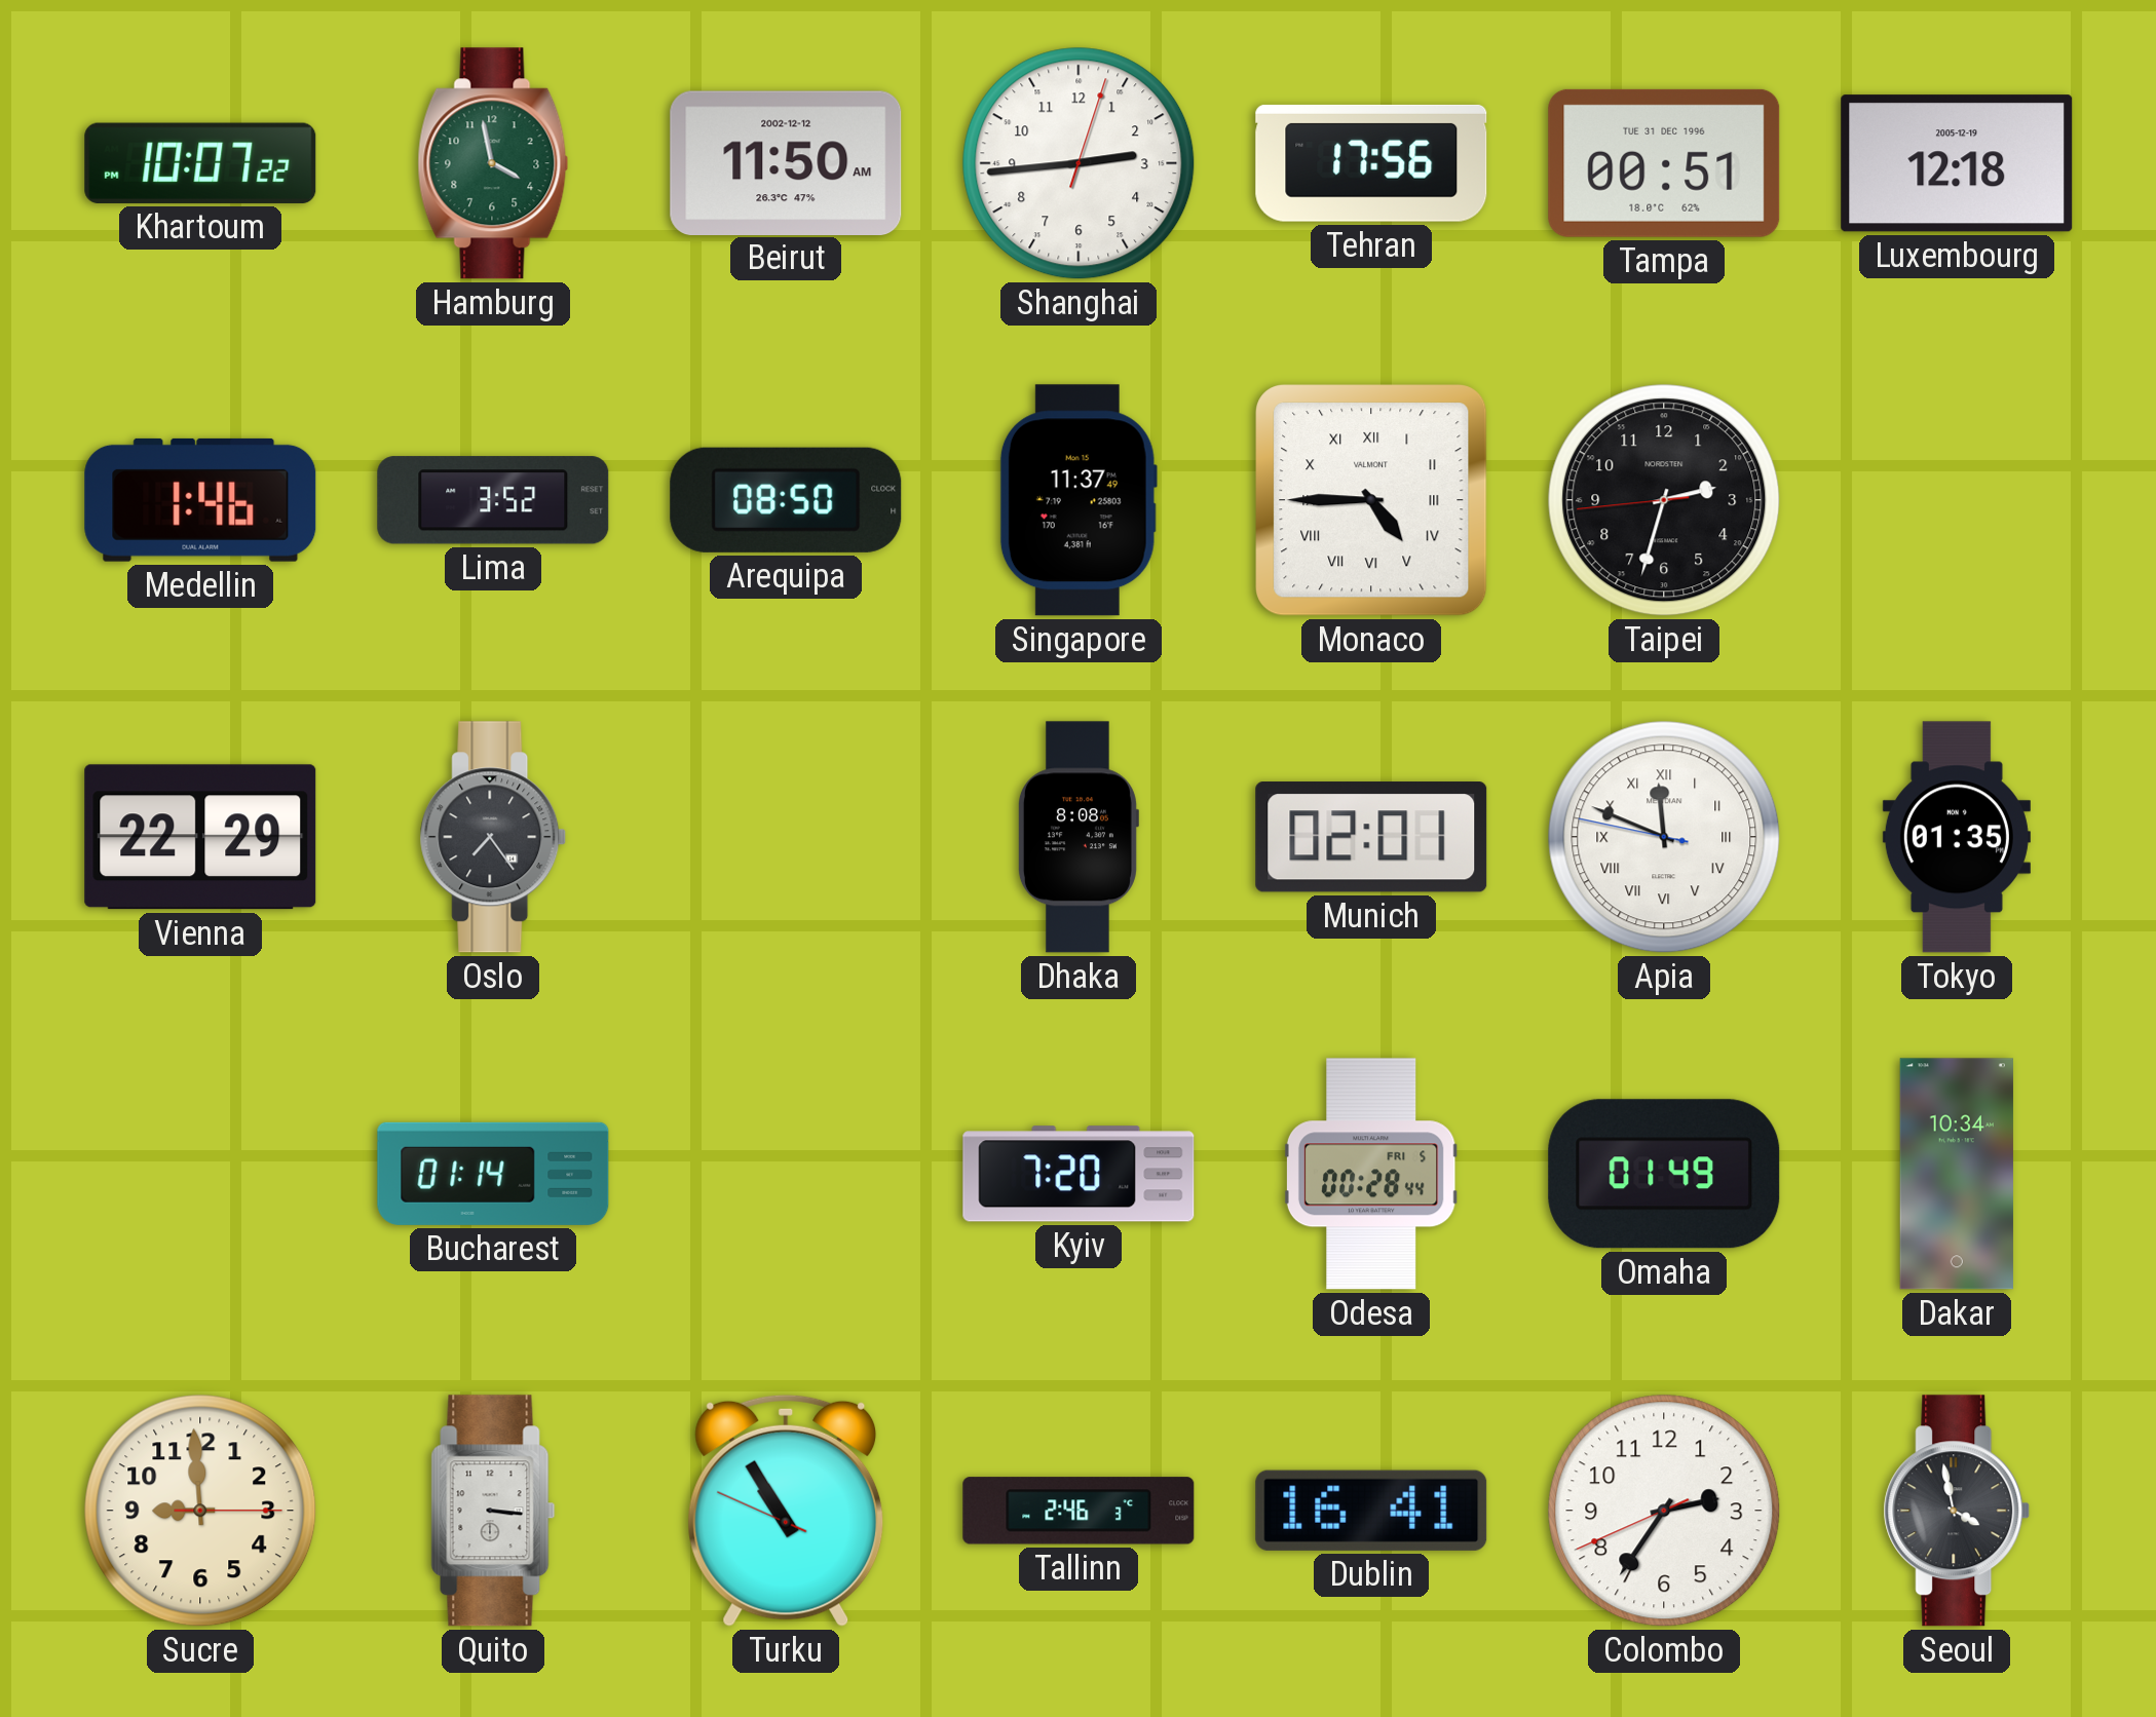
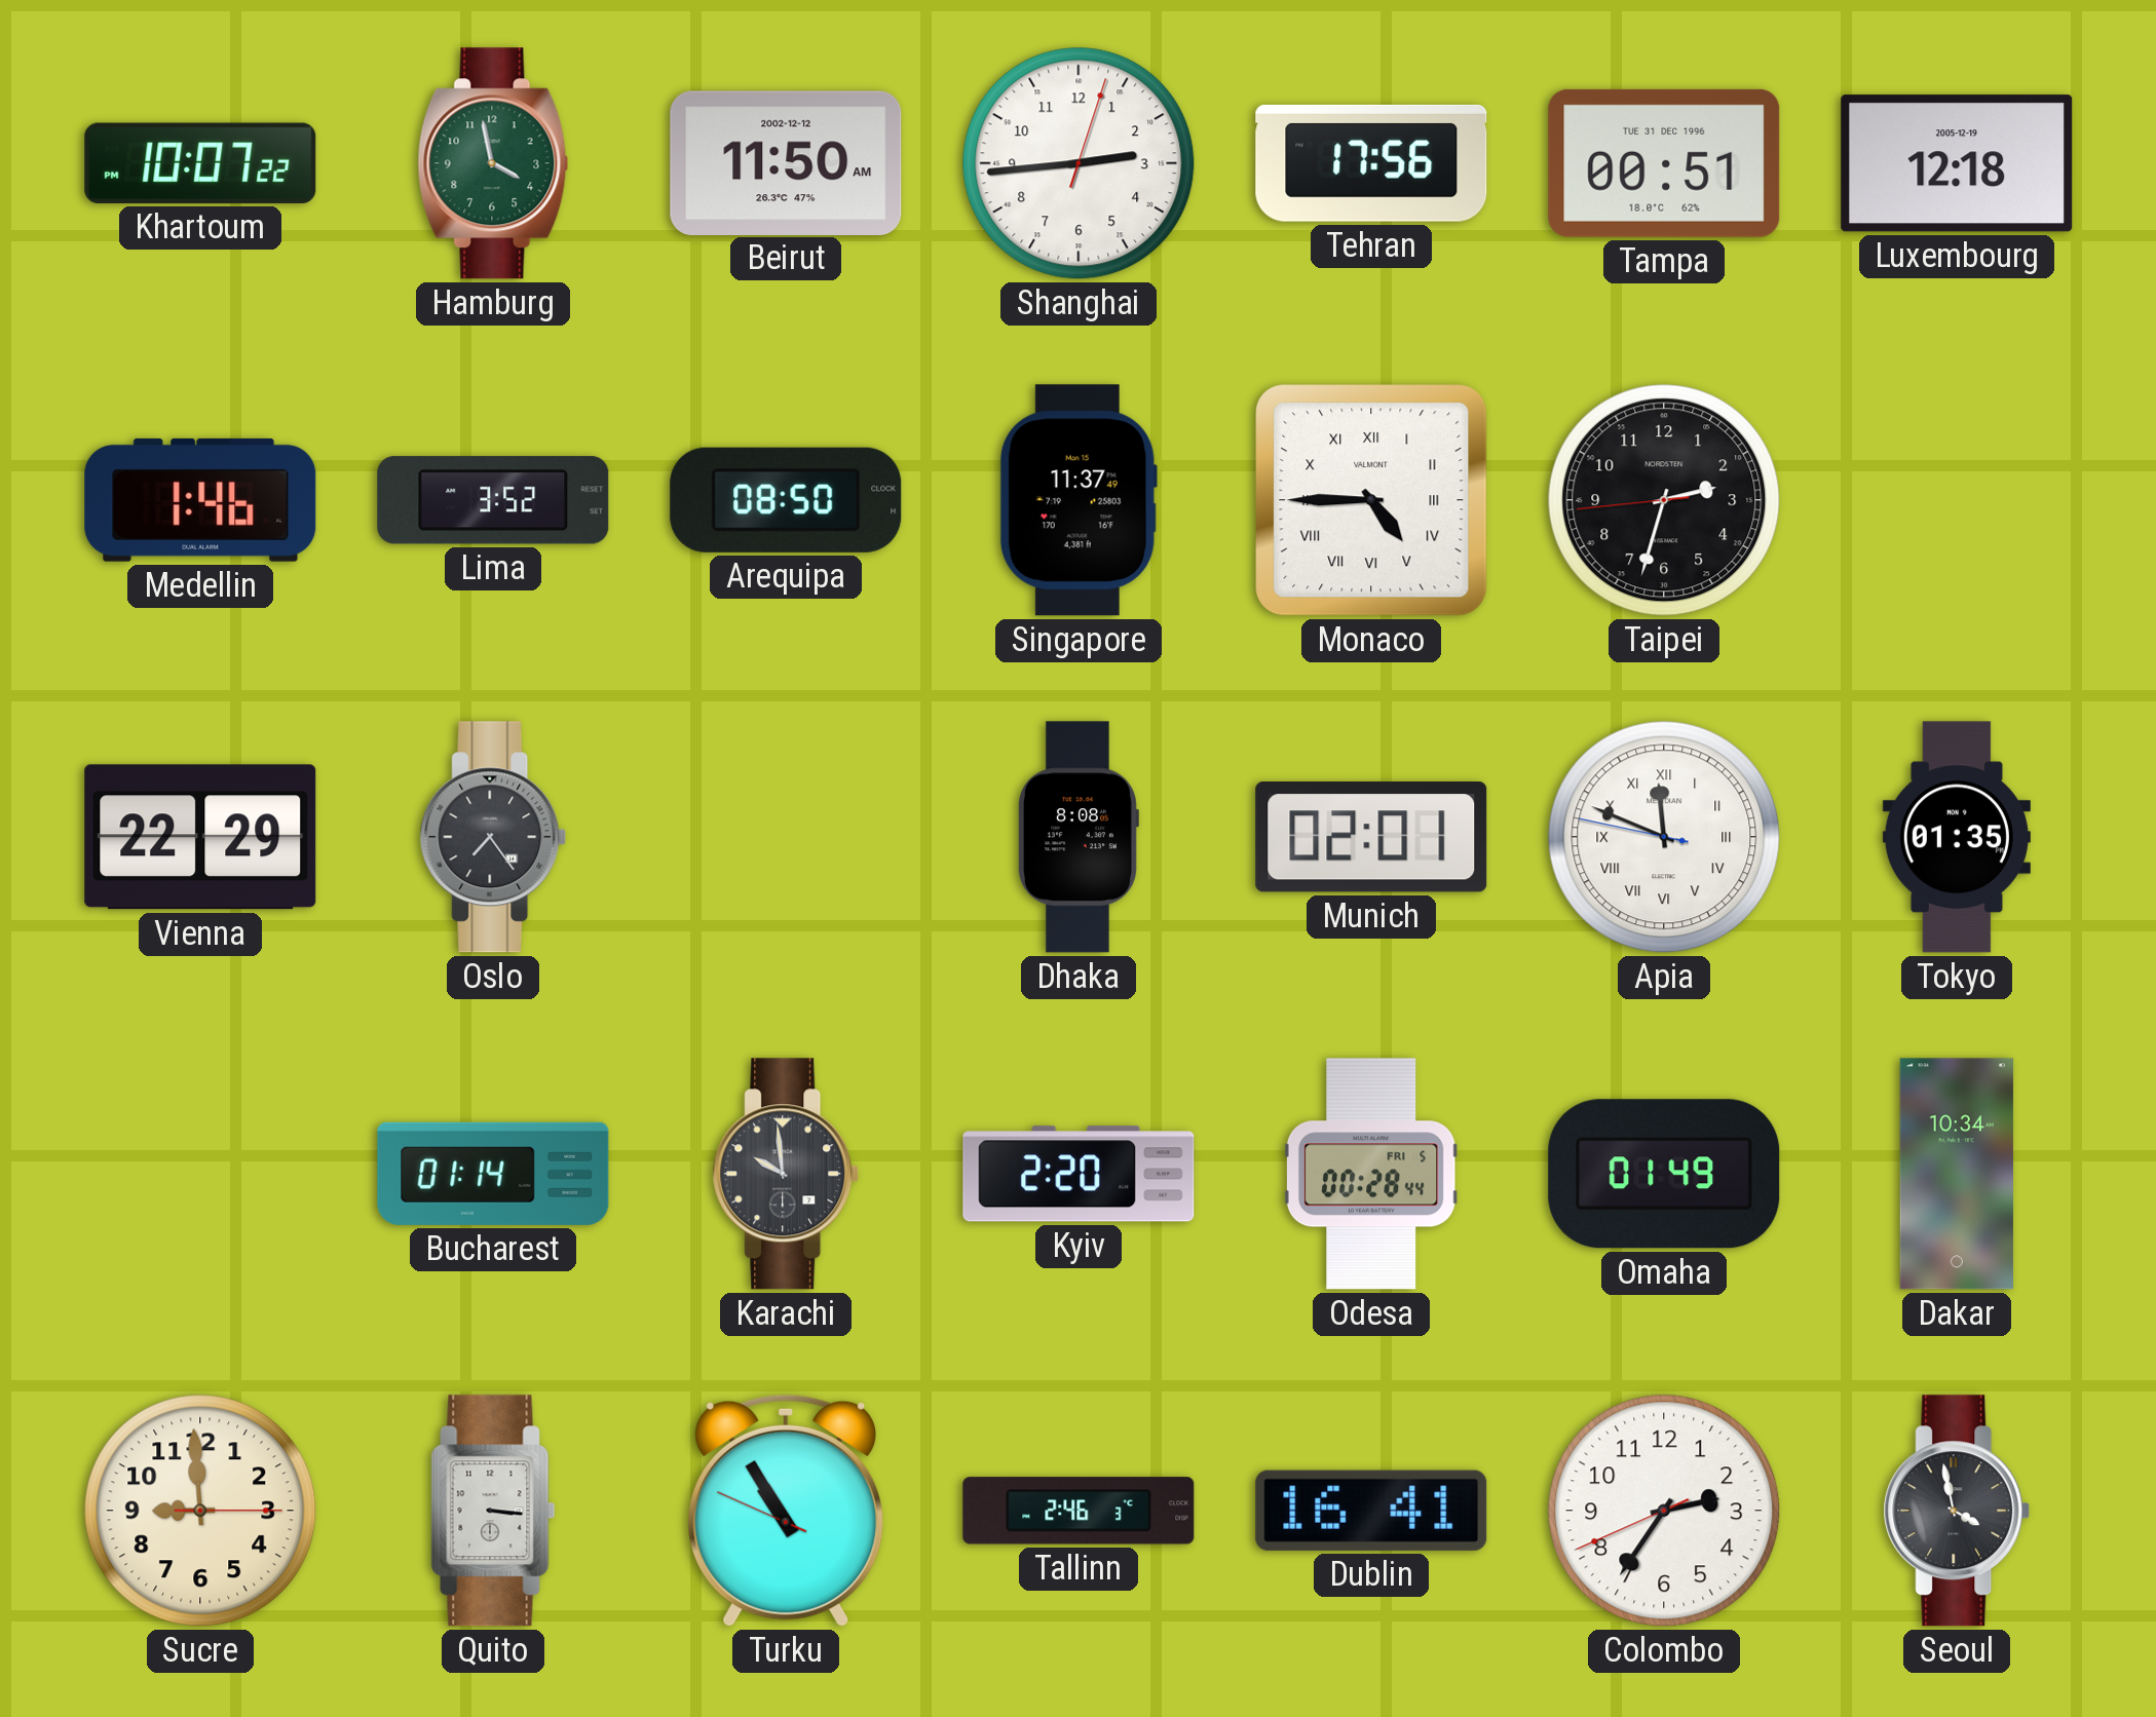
Karachi: none -> 9:59 (786, 1174)
Kyiv: 7:20 -> 2:20 (1079, 1174)
